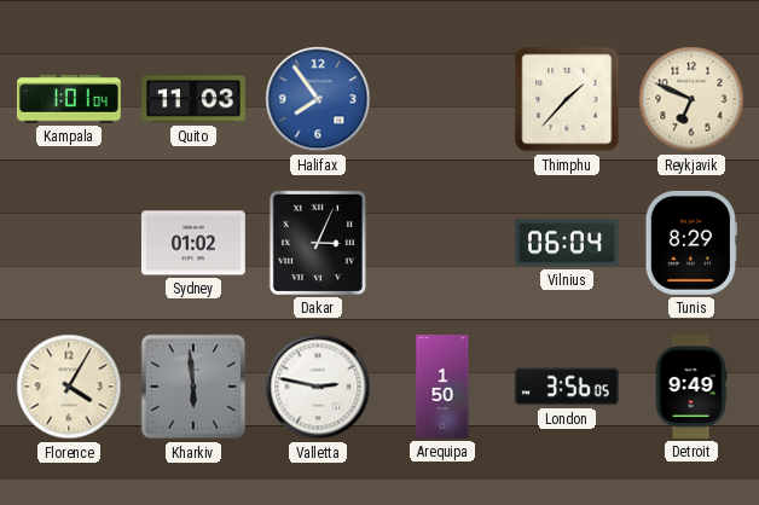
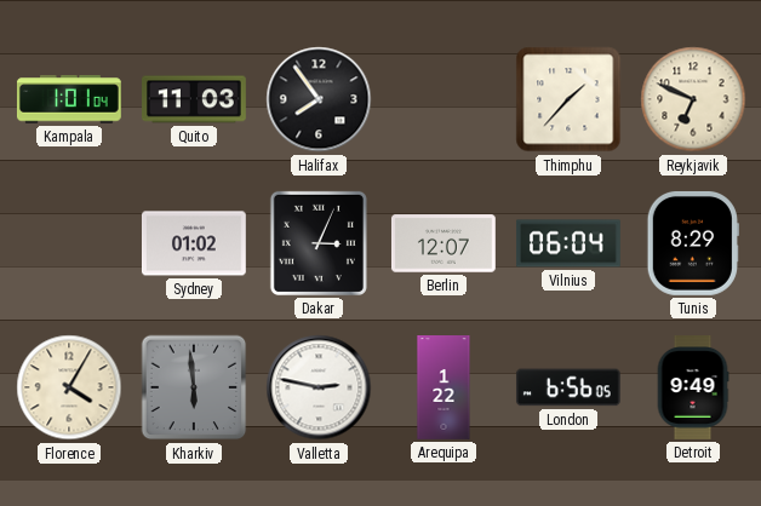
Halifax dial: blue -> black (319, 99)
Berlin: none -> 12:07 (444, 243)
Arequipa: 1:50 -> 1:22 (444, 389)
London: 3:56 -> 6:56 (568, 387)
